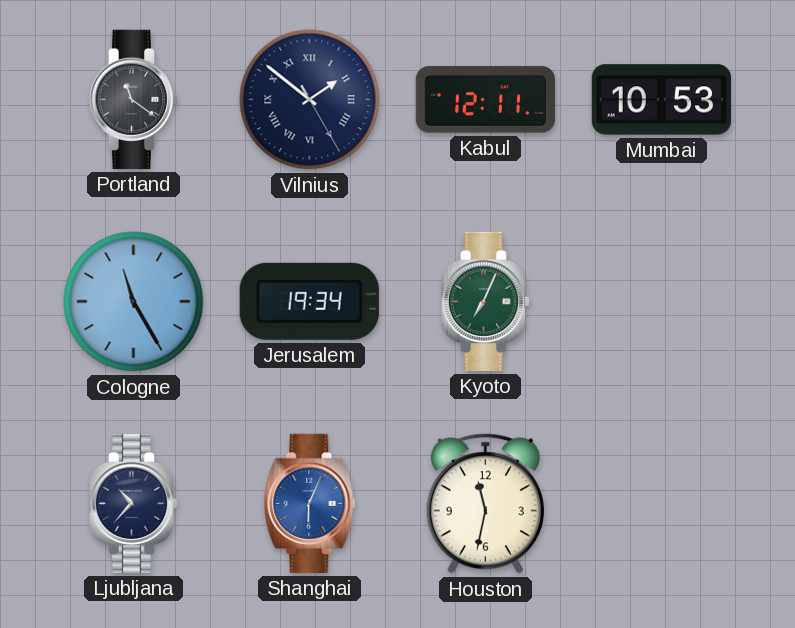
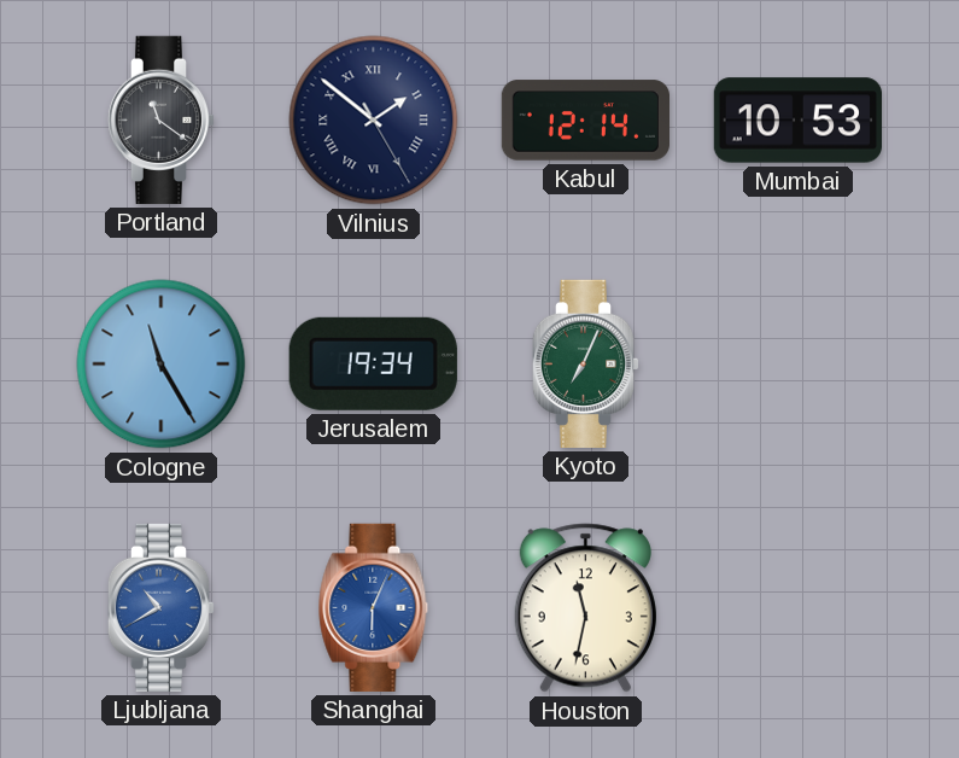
Kabul: 12:11 -> 12:14 (585, 121)
Ljubljana: 10:37 -> 10:40 (162, 607)
Ljubljana dial: navy -> blue (162, 607)
